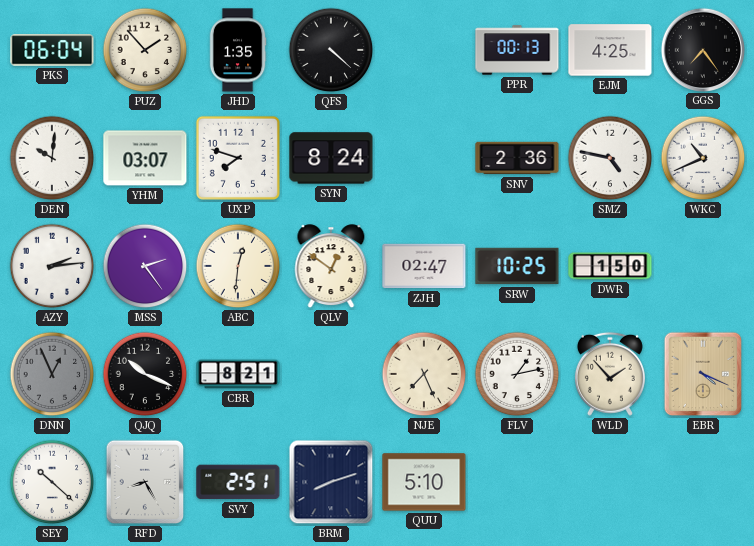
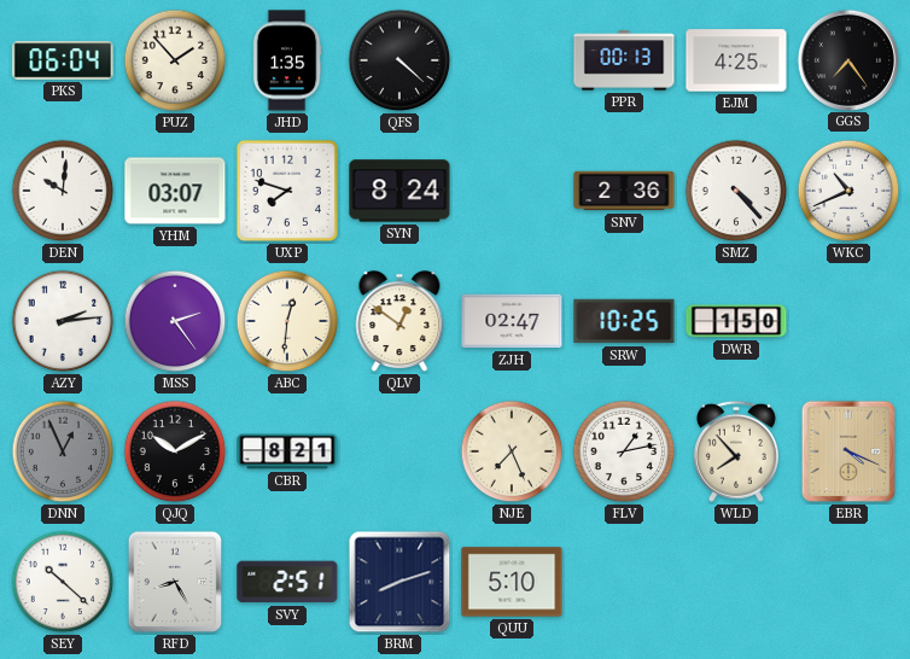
SMZ: 4:47 -> 4:23 (736, 191)
QJQ: 10:19 -> 10:10 (175, 451)
WLD: 1:53 -> 7:53 (736, 451)
